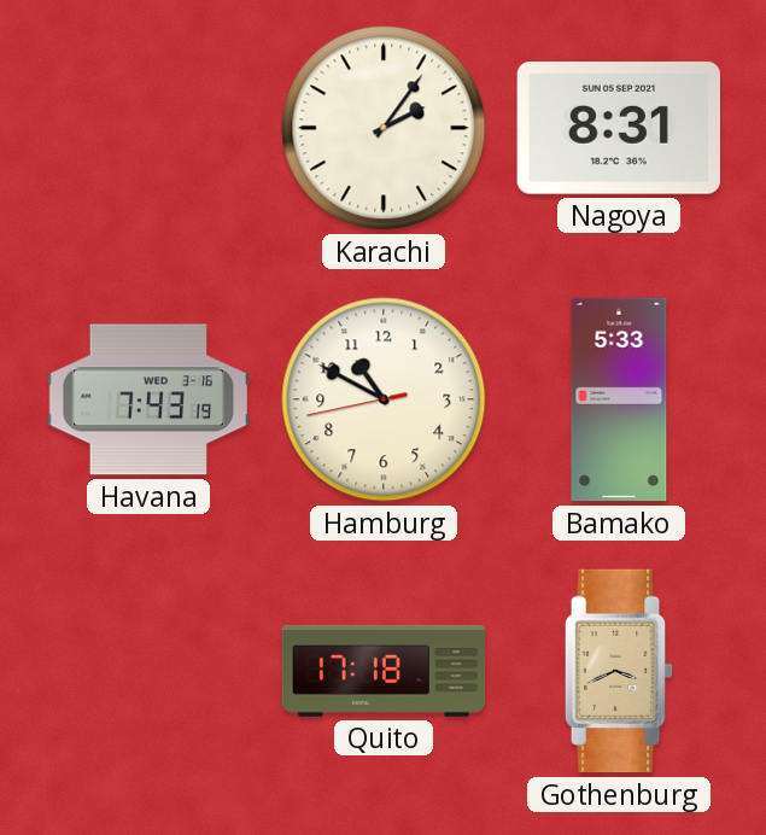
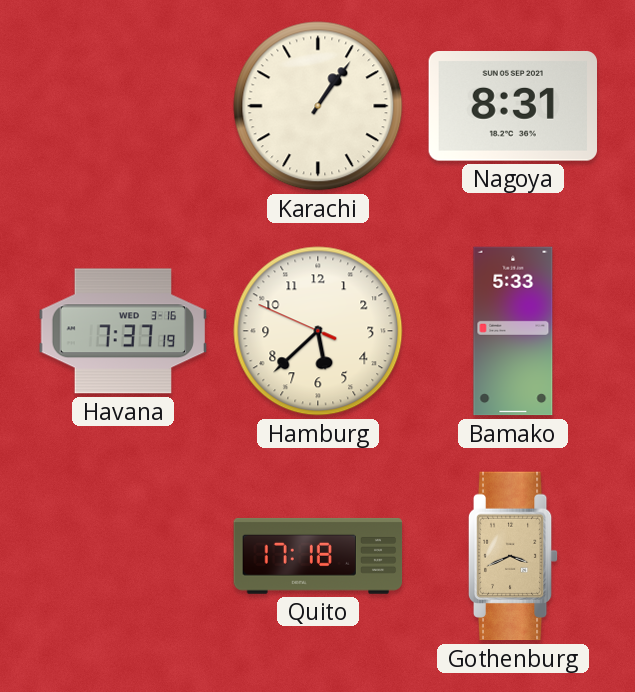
Karachi: 2:06 -> 1:06 (318, 106)
Havana: 7:43 -> 7:37 (123, 331)
Hamburg: 10:49 -> 5:37 (318, 331)
